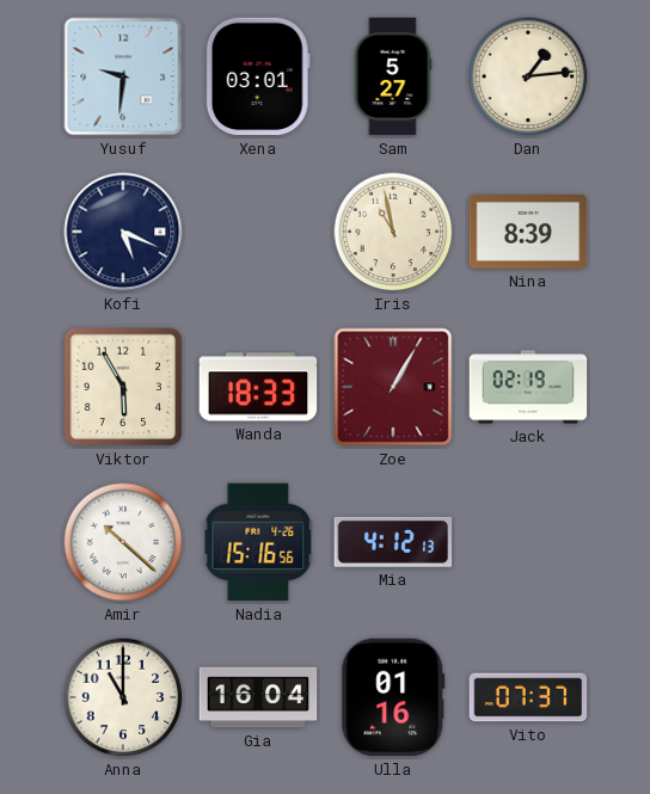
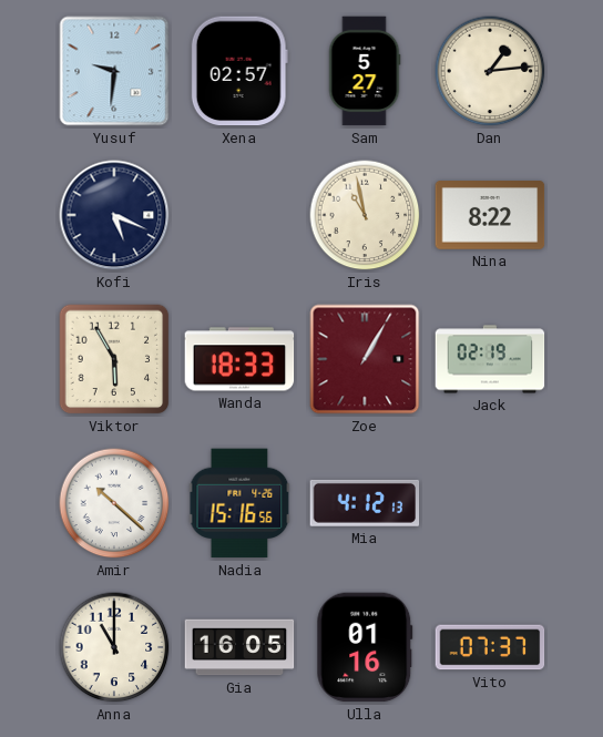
Xena: 03:01 -> 02:57 (239, 71)
Nina: 8:39 -> 8:22 (490, 216)
Gia: 16:04 -> 16:05 (239, 647)
